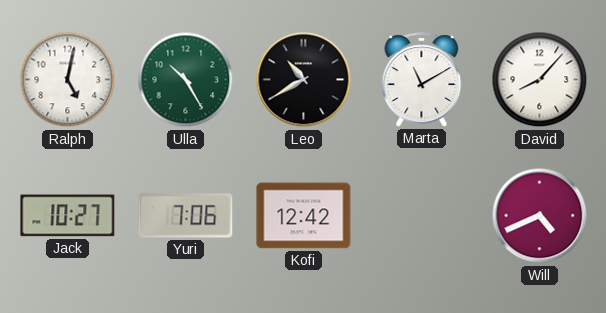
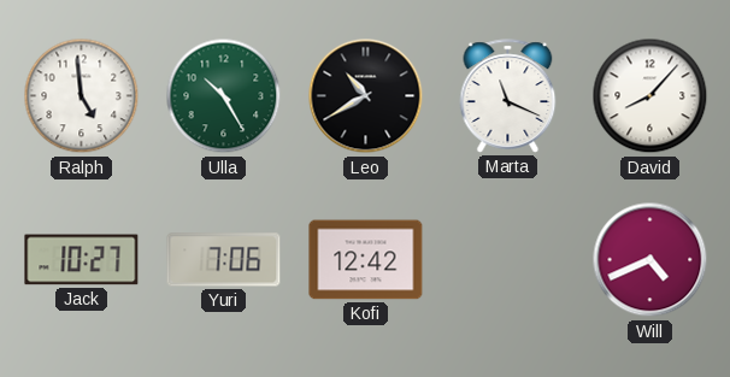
Ralph: 5:02 -> 4:59 (82, 96)
Marta: 11:10 -> 11:19 (508, 96)
